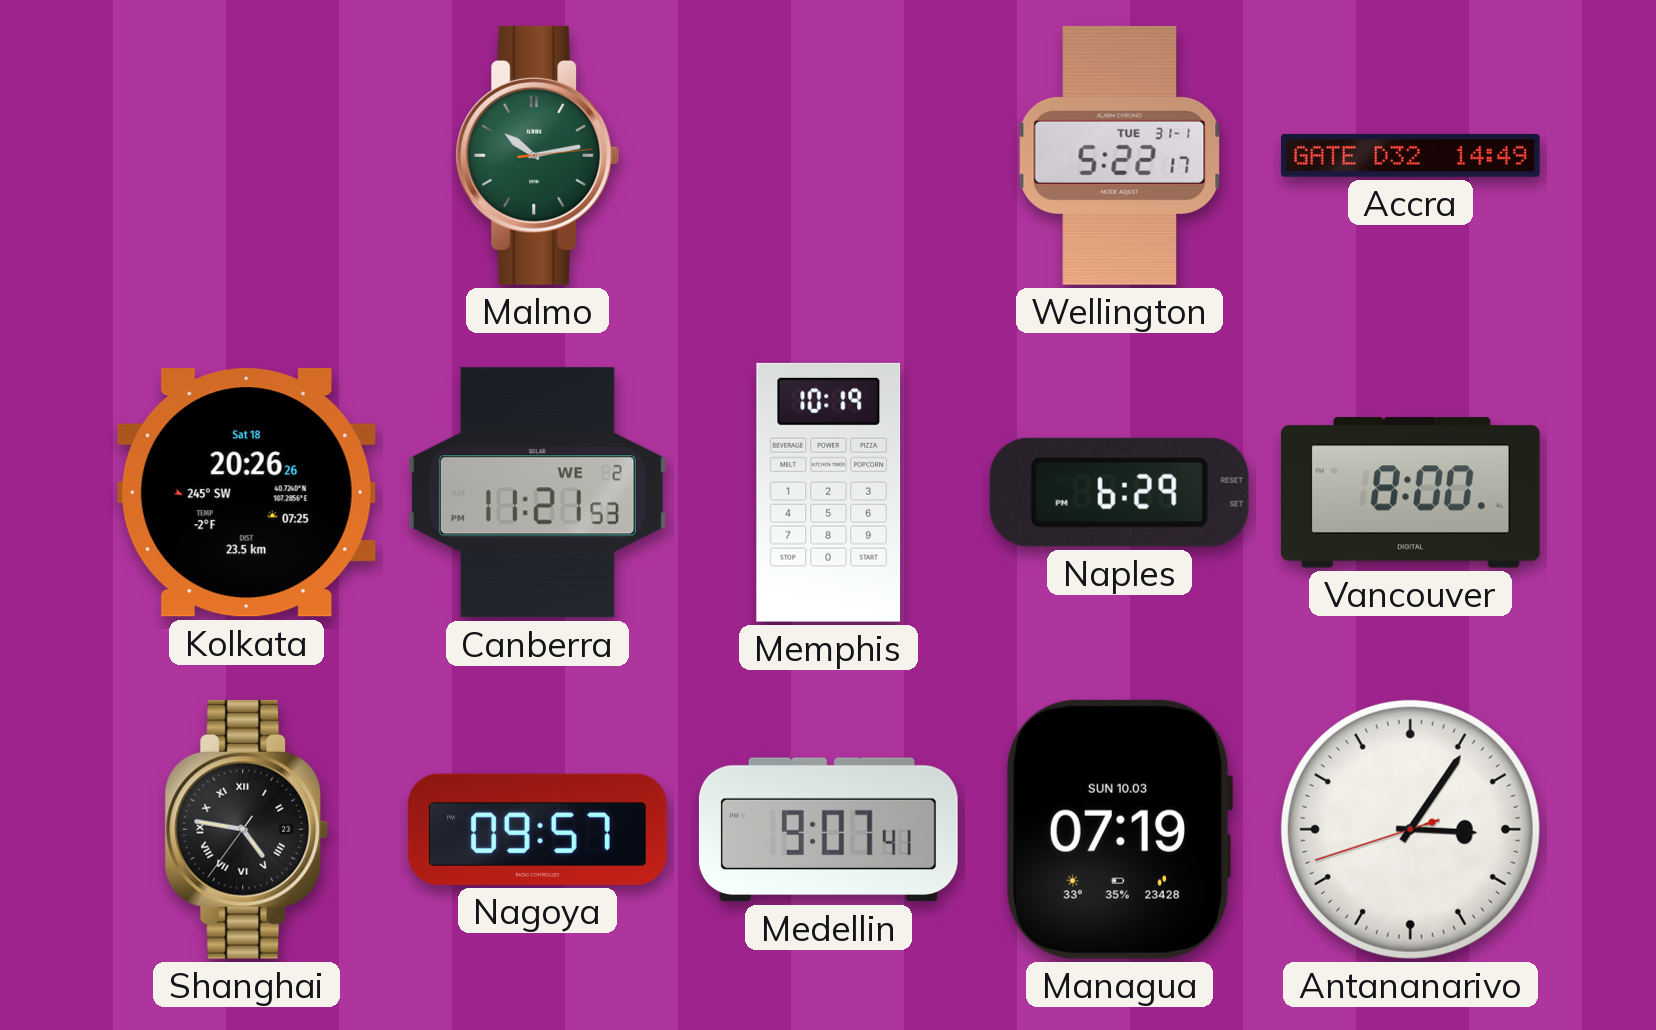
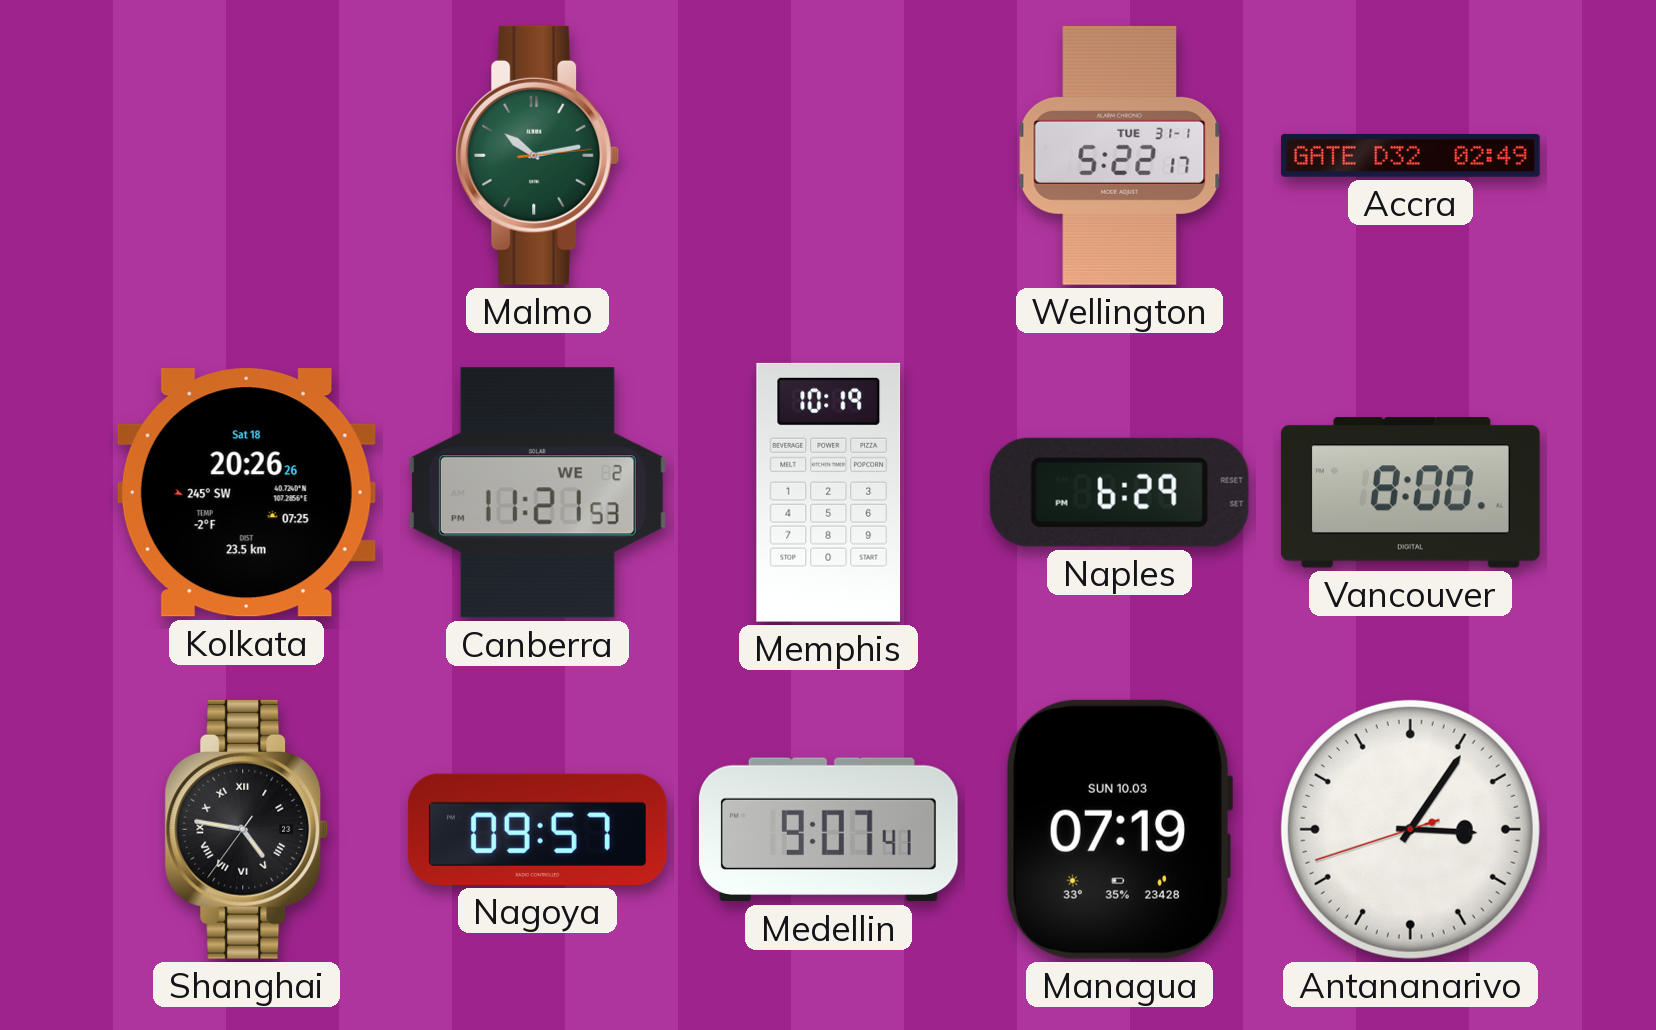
Accra: 14:49 -> 02:49 (1410, 155)
